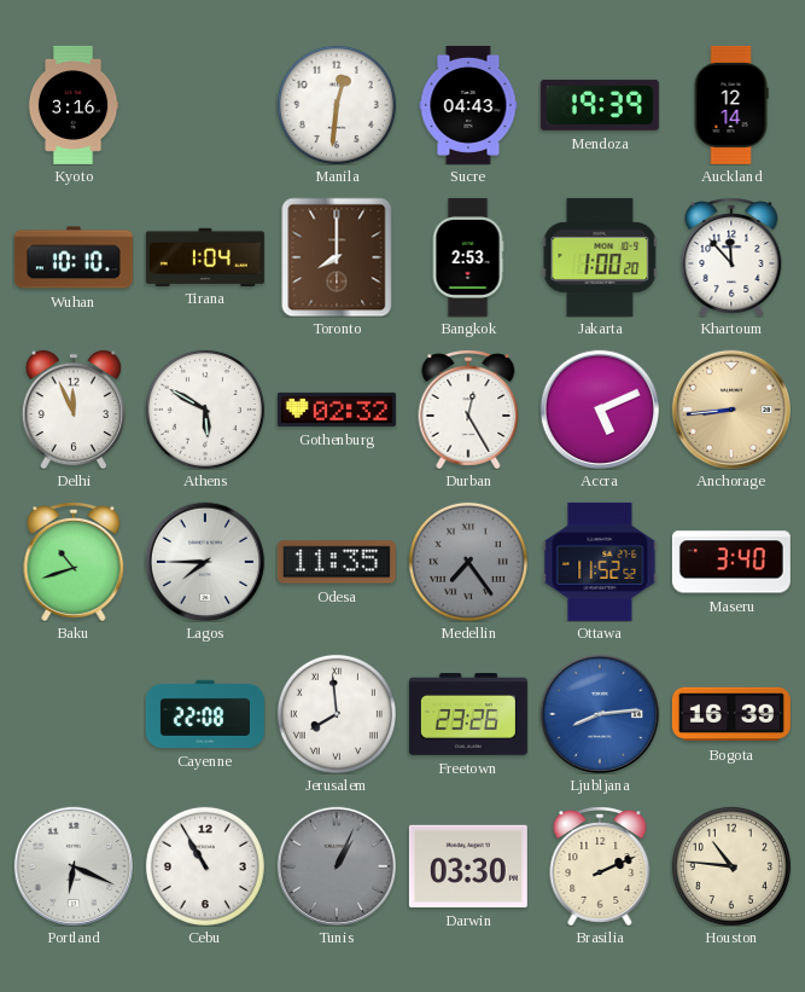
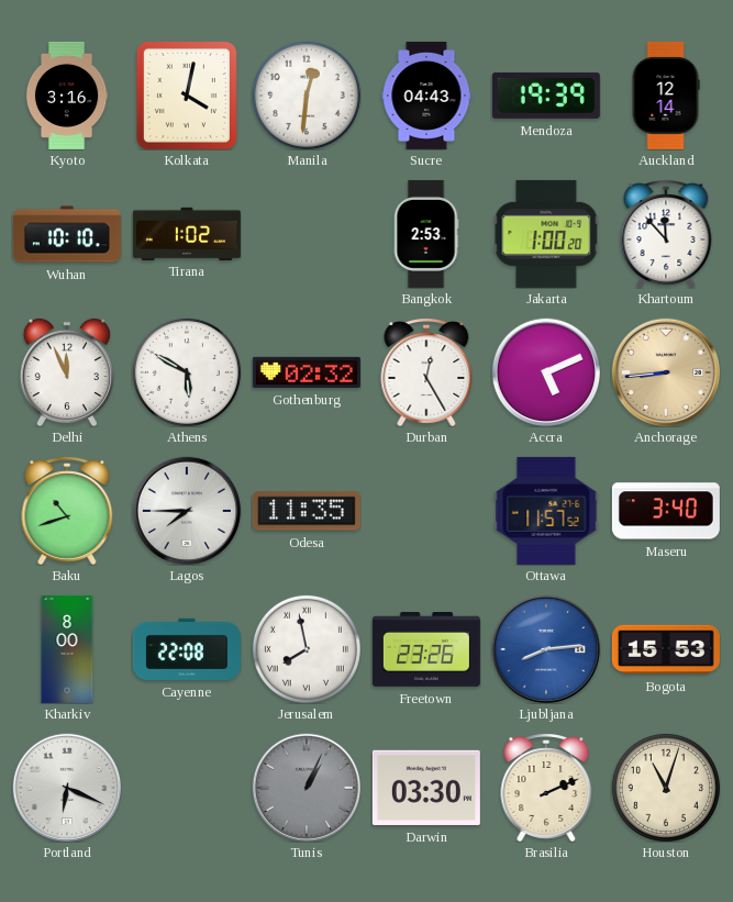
Kolkata: none -> 4:02 (187, 96)
Tirana: 1:04 -> 1:02 (187, 233)
Toronto: 8:00 -> none (337, 257)
Medellin: 7:24 -> none (468, 562)
Ottawa: 11:52 -> 11:57 (546, 511)
Kharkiv: none -> 8:00 (67, 649)
Jerusalem: 7:59 -> 7:58 (307, 649)
Bogota: 16:39 -> 15:53 (666, 649)
Cebu: 10:55 -> none (205, 866)
Houston: 10:46 -> 11:03 (666, 788)
